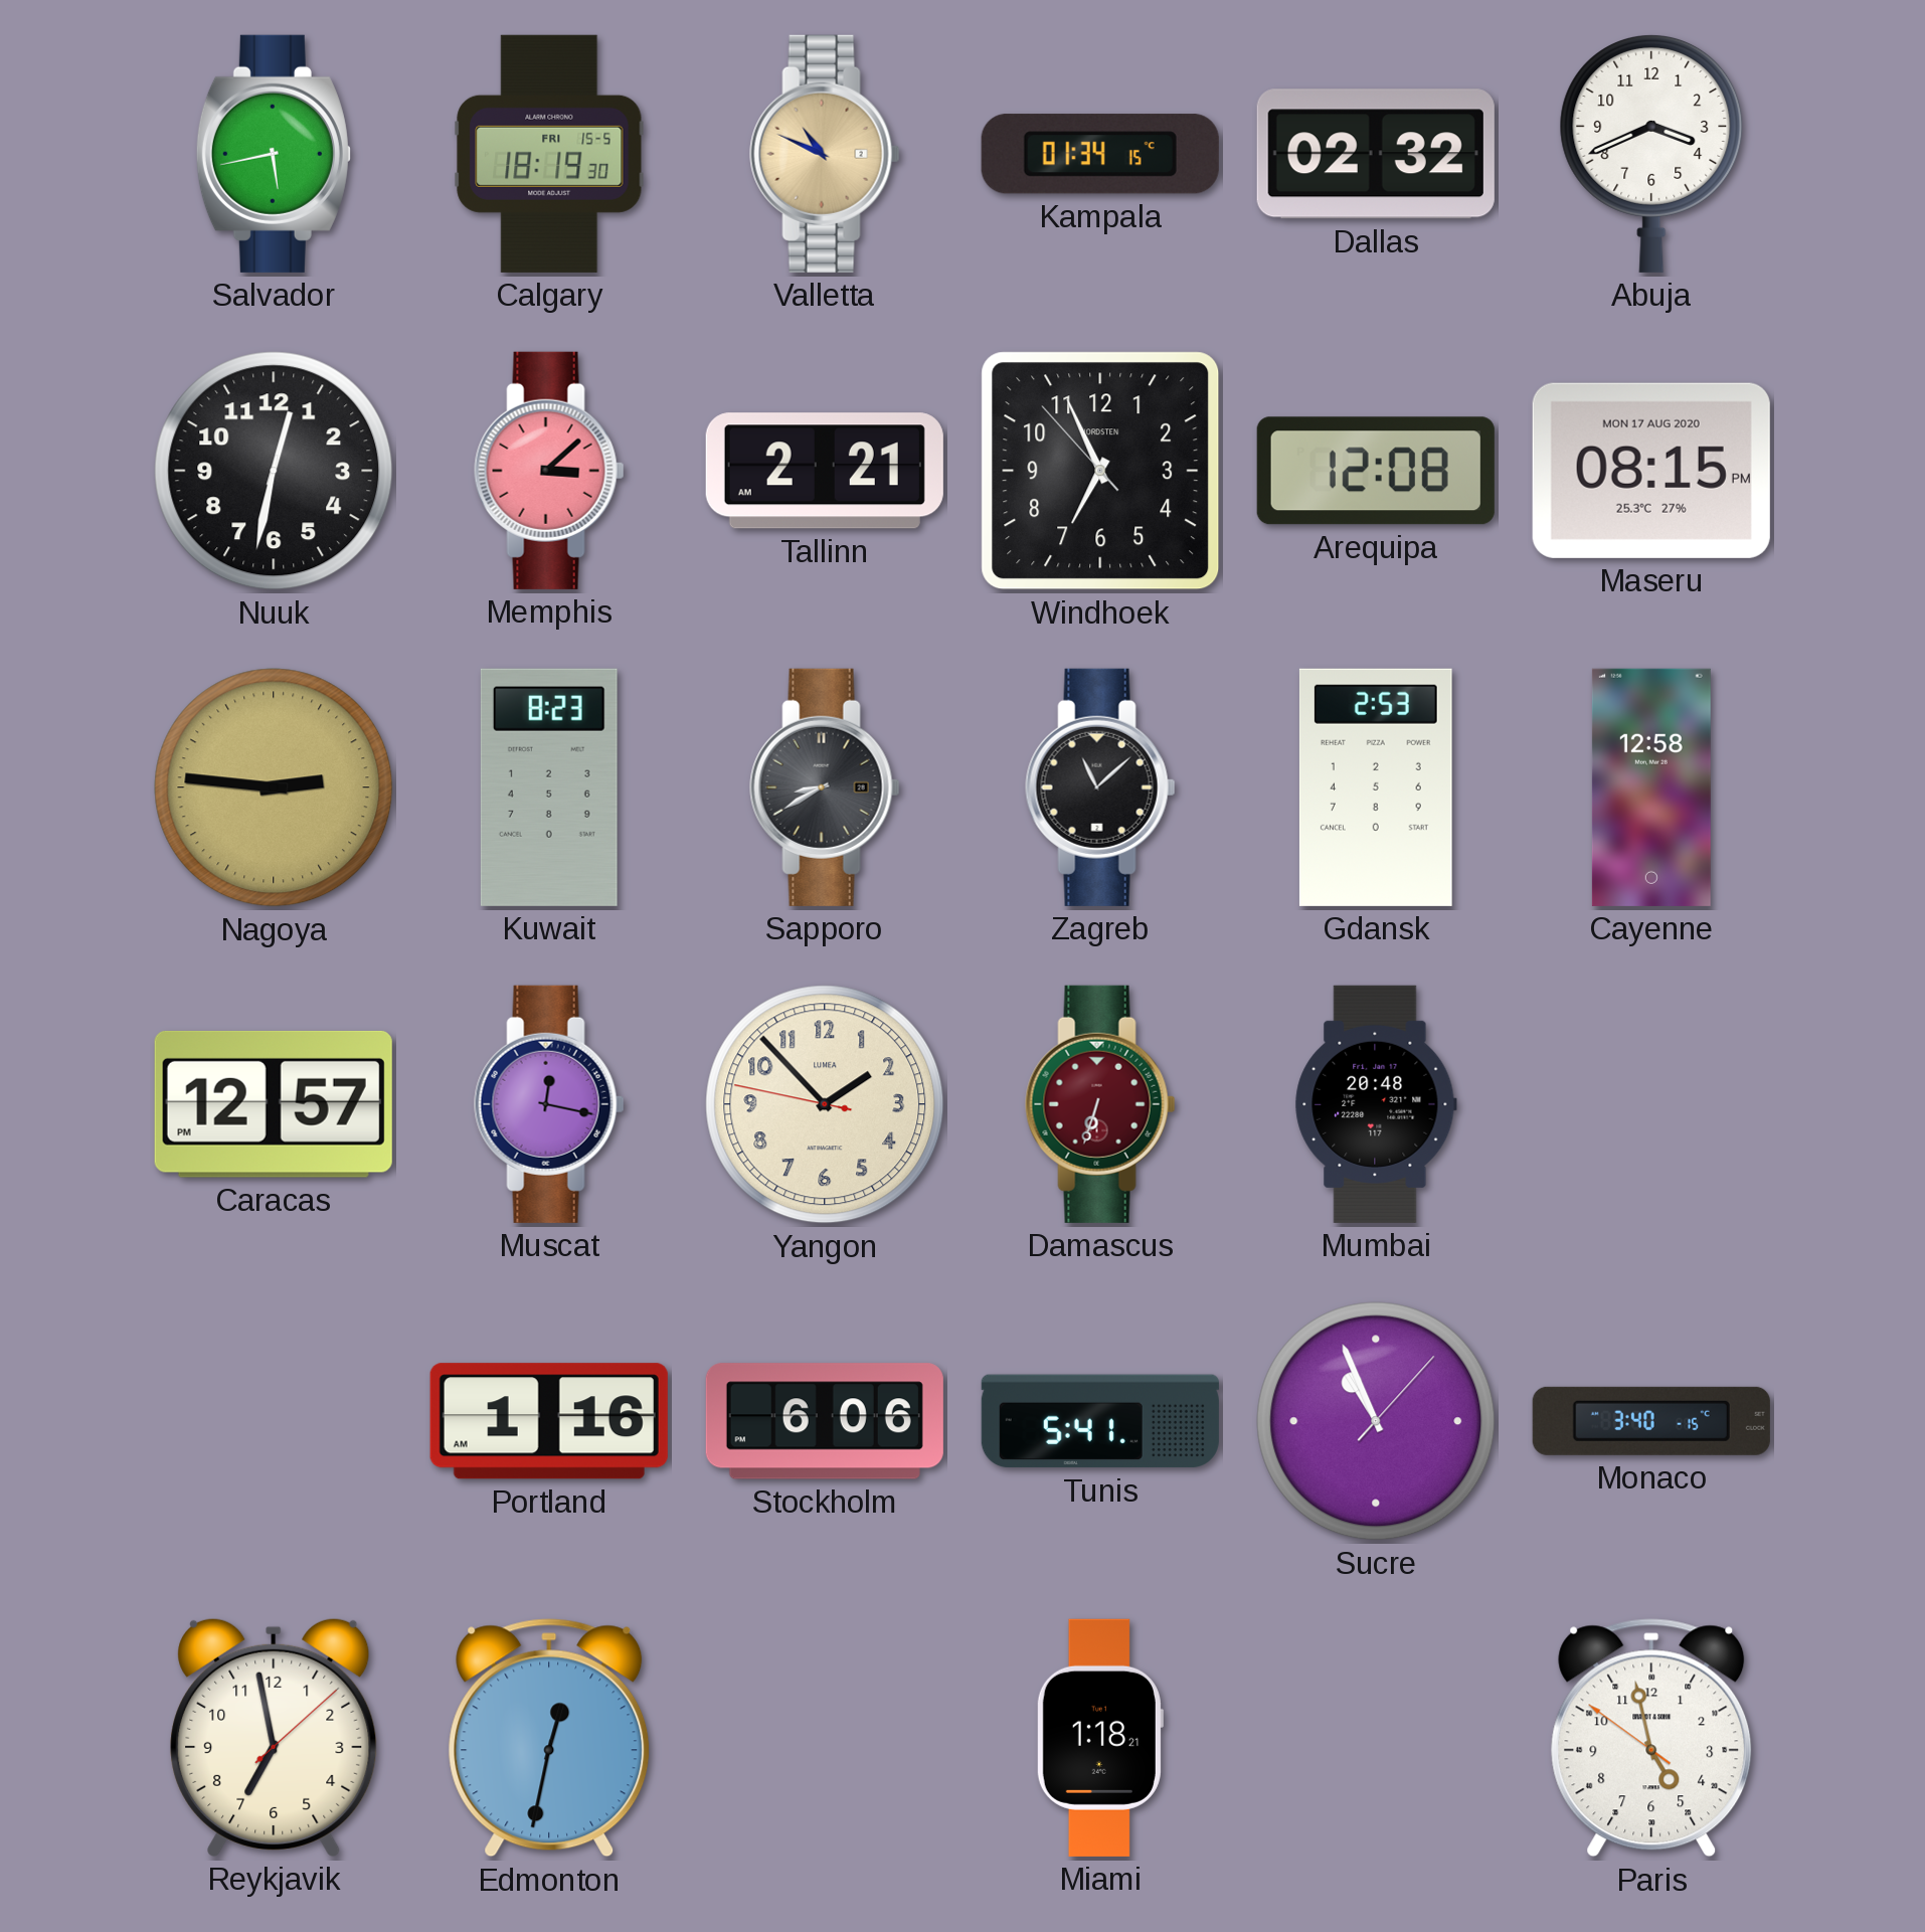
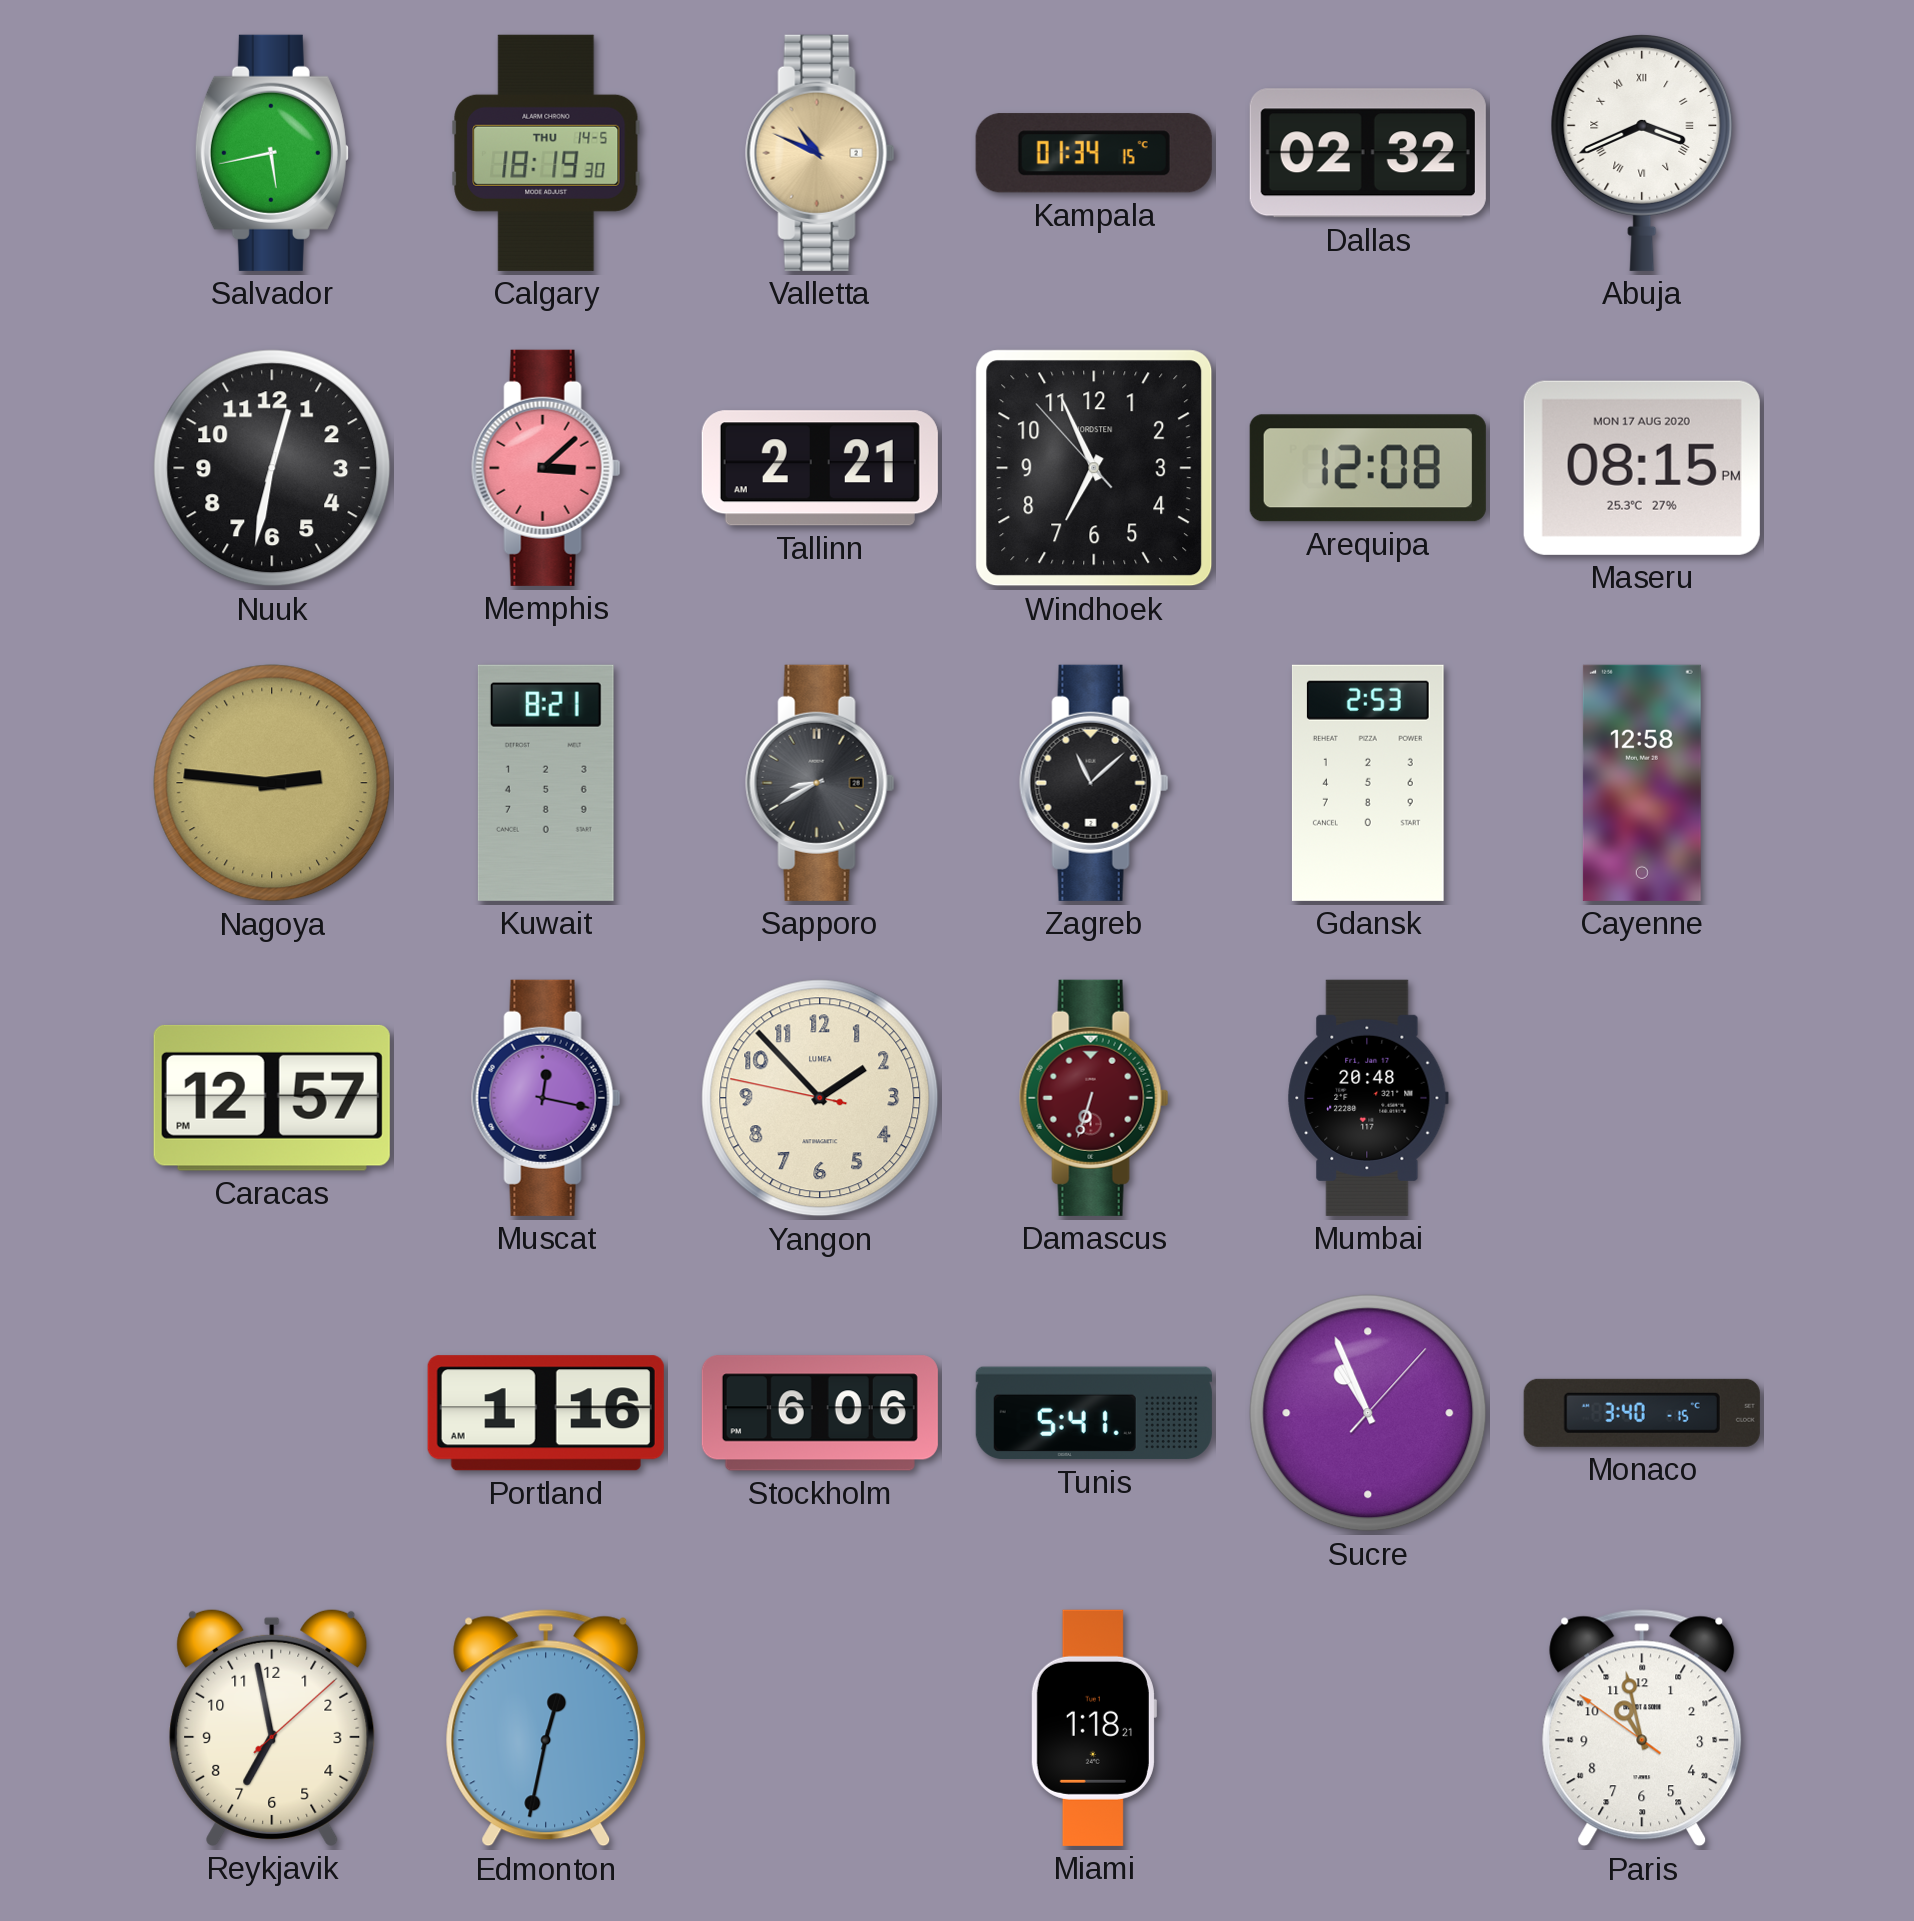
Calgary date: FRI 15-5 -> THU 14-5 (546, 153)
Abuja numerals: Arabic -> Roman (1642, 152)
Kuwait: 8:23 -> 8:21 (546, 783)
Paris: 4:57 -> 10:57 (1642, 1728)
